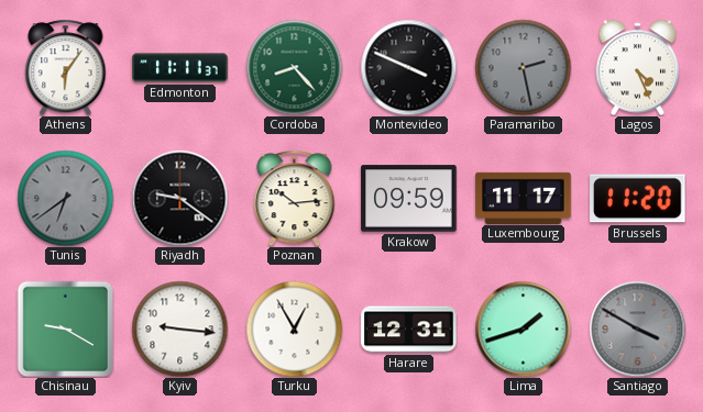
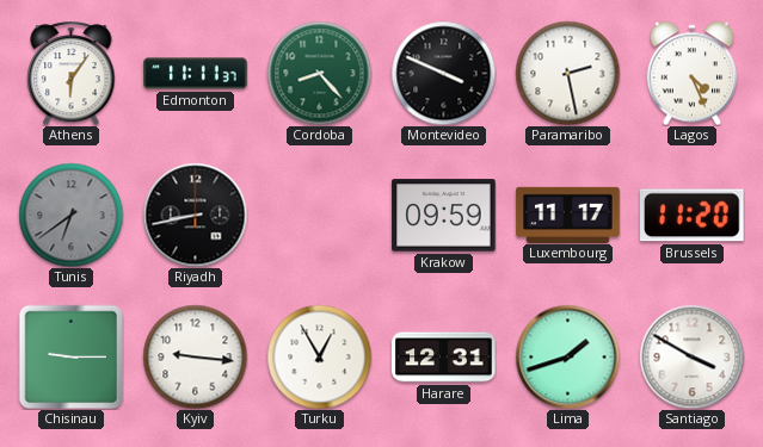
Paramaribo dial: grey -> white (567, 73)
Riyadh: 9:21 -> 8:43 (195, 215)
Poznan: 10:14 -> none (295, 198)
Chisinau: 9:20 -> 9:15 (70, 356)
Santiago dial: grey -> white (691, 356)
